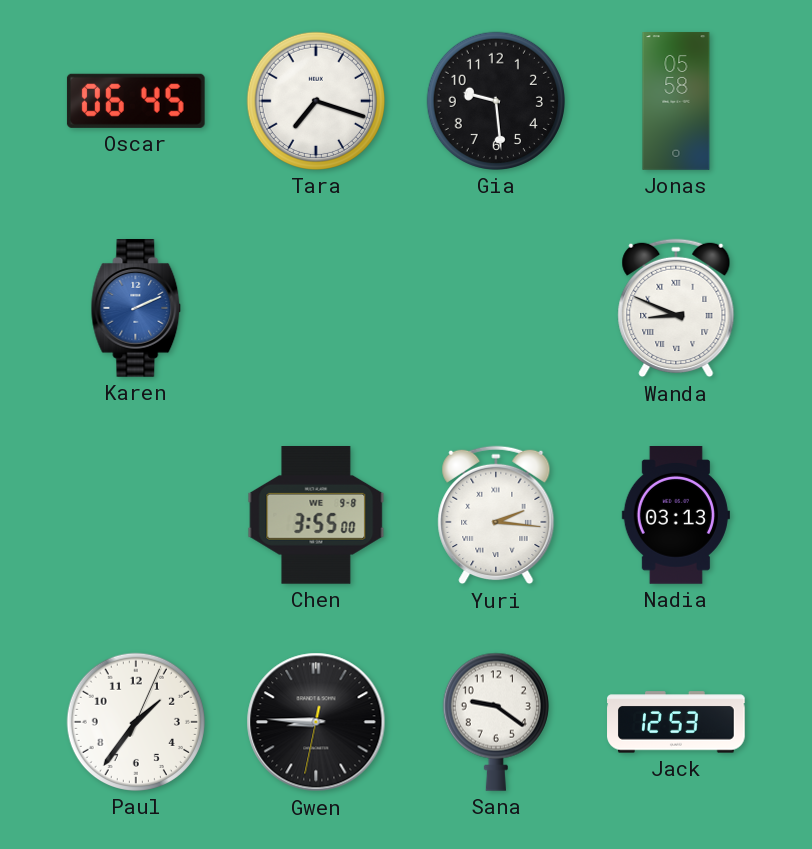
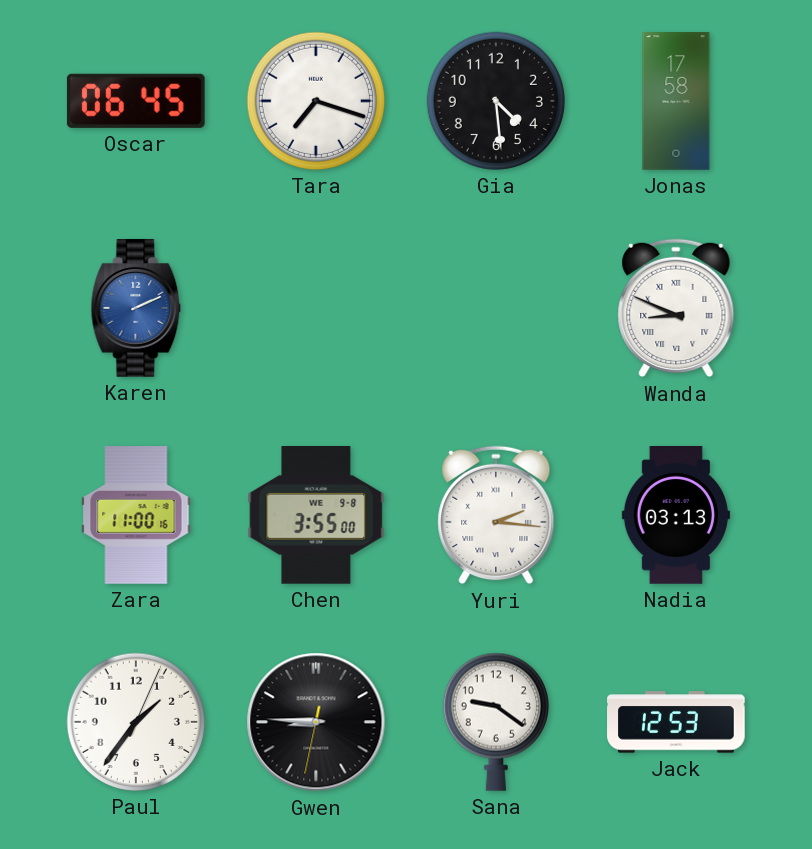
Gia: 9:29 -> 4:29 (496, 101)
Jonas: 05:58 -> 17:58 (676, 101)
Zara: none -> 11:00 (136, 515)
